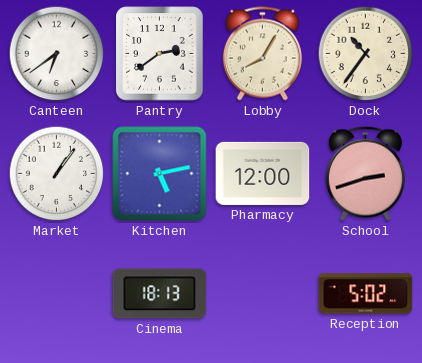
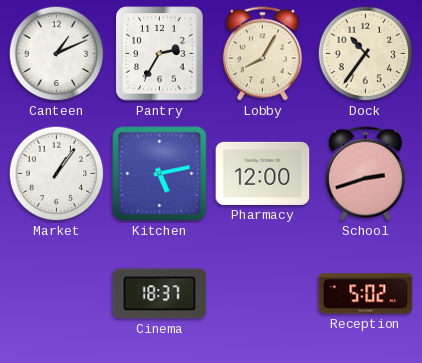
Canteen: 6:39 -> 1:11 (57, 54)
Pantry: 2:39 -> 2:35 (160, 54)
Cinema: 18:13 -> 18:37 (160, 294)
